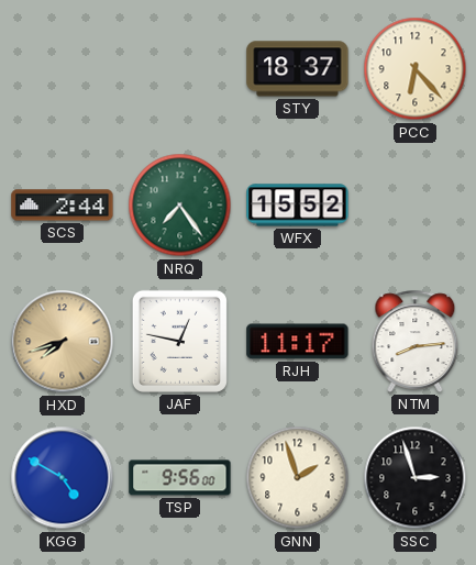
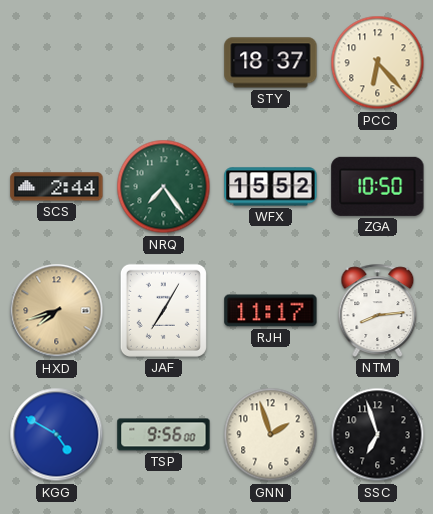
ZGA: none -> 10:50 (378, 186)
JAF: 12:47 -> 7:05 (163, 310)
SSC: 2:57 -> 6:57 (378, 435)
